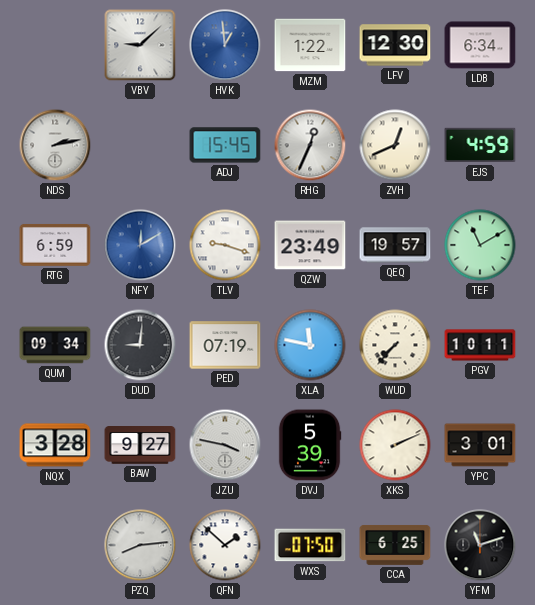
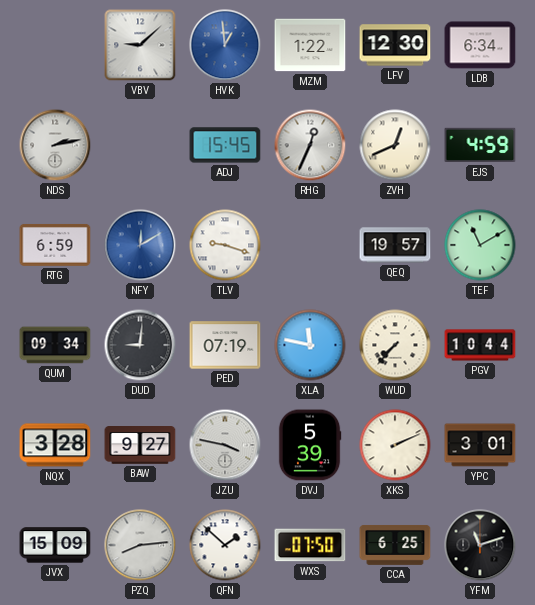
QZW: 23:49 -> none (310, 245)
PGV: 10:11 -> 10:44 (480, 345)
JVX: none -> 15:09 (55, 545)
